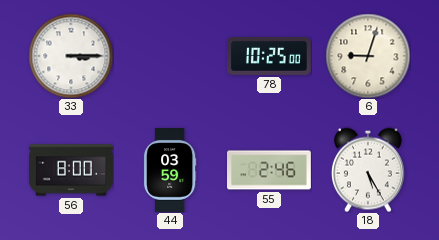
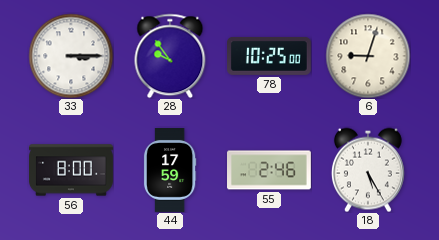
28: none -> 9:54 (170, 56)
44: 03:59 -> 17:59 (170, 171)
